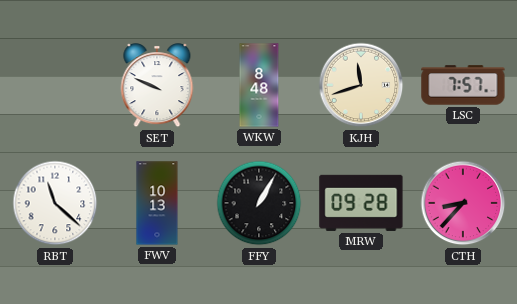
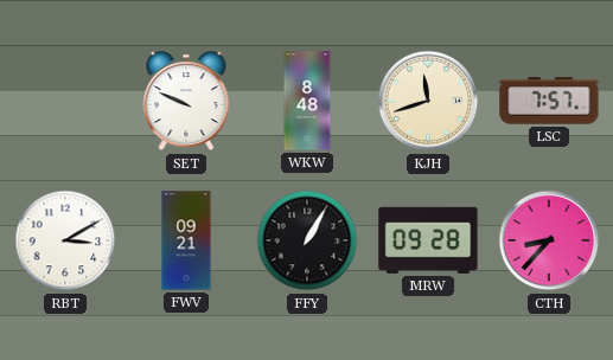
RBT: 11:22 -> 3:10 (65, 240)
FWV: 10:13 -> 09:21 (186, 240)
